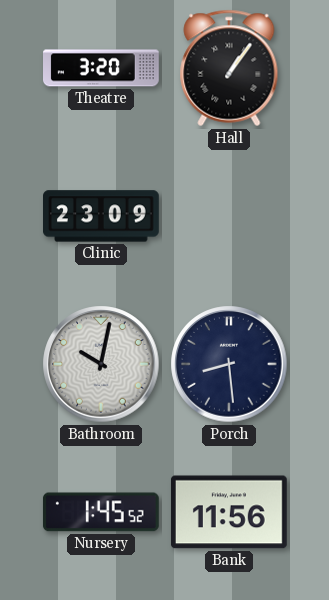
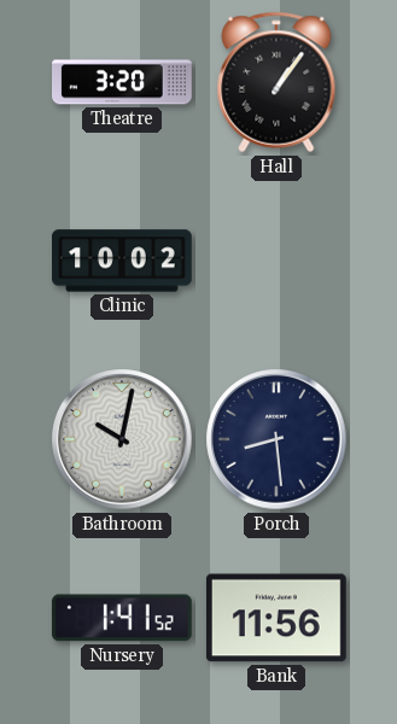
Clinic: 23:09 -> 10:02 (123, 261)
Nursery: 1:45 -> 1:41 (122, 618)
